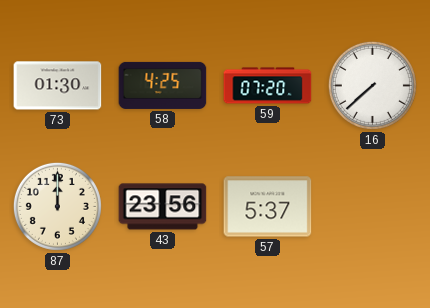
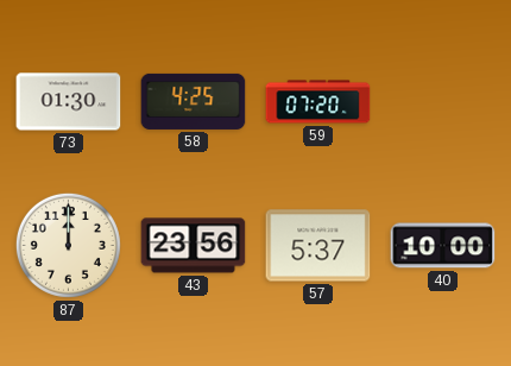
16: 7:38 -> none (372, 85)
40: none -> 10:00 (443, 246)
